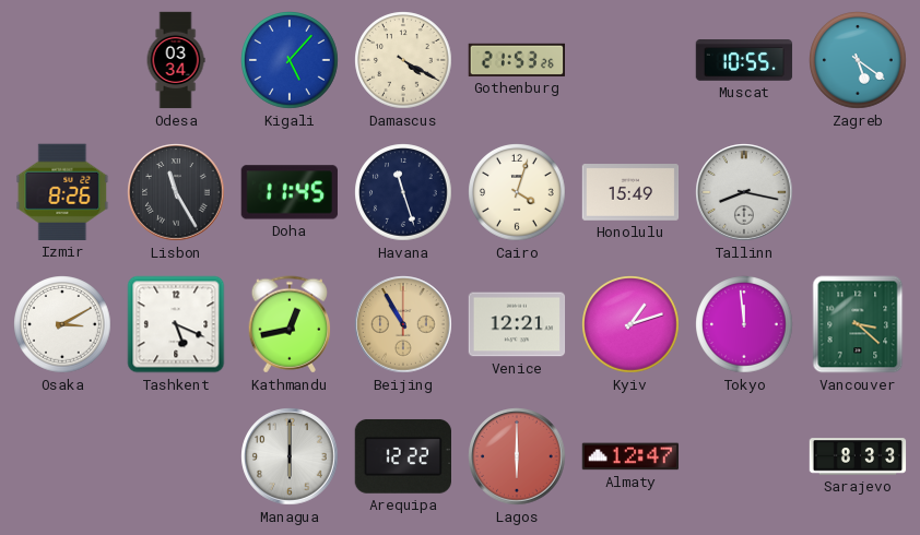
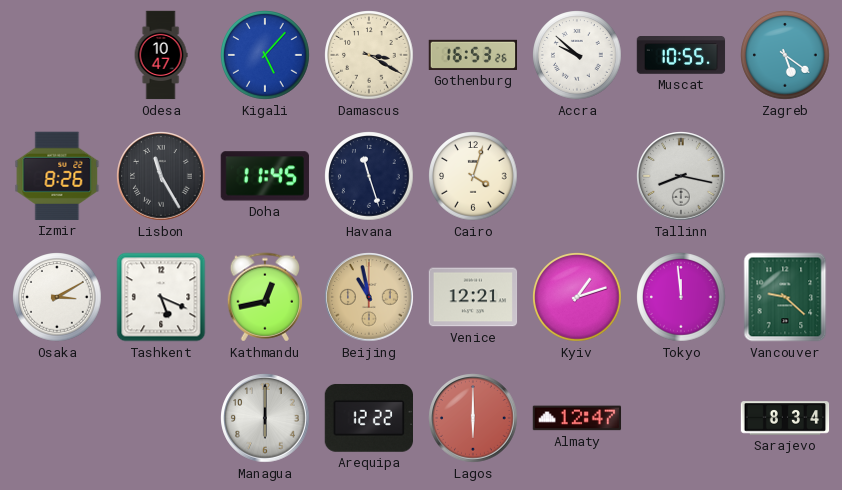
Odesa: 03:34 -> 10:47 (161, 55)
Damascus: 4:20 -> 3:20 (369, 55)
Gothenburg: 21:53 -> 16:53 (473, 55)
Accra: none -> 9:52 (577, 55)
Honolulu: 15:49 -> none (630, 193)
Beijing: 10:55 -> 10:58 (369, 297)
Vancouver: 3:22 -> 9:22 (785, 297)
Sarajevo: 8:33 -> 8:34 (785, 418)
